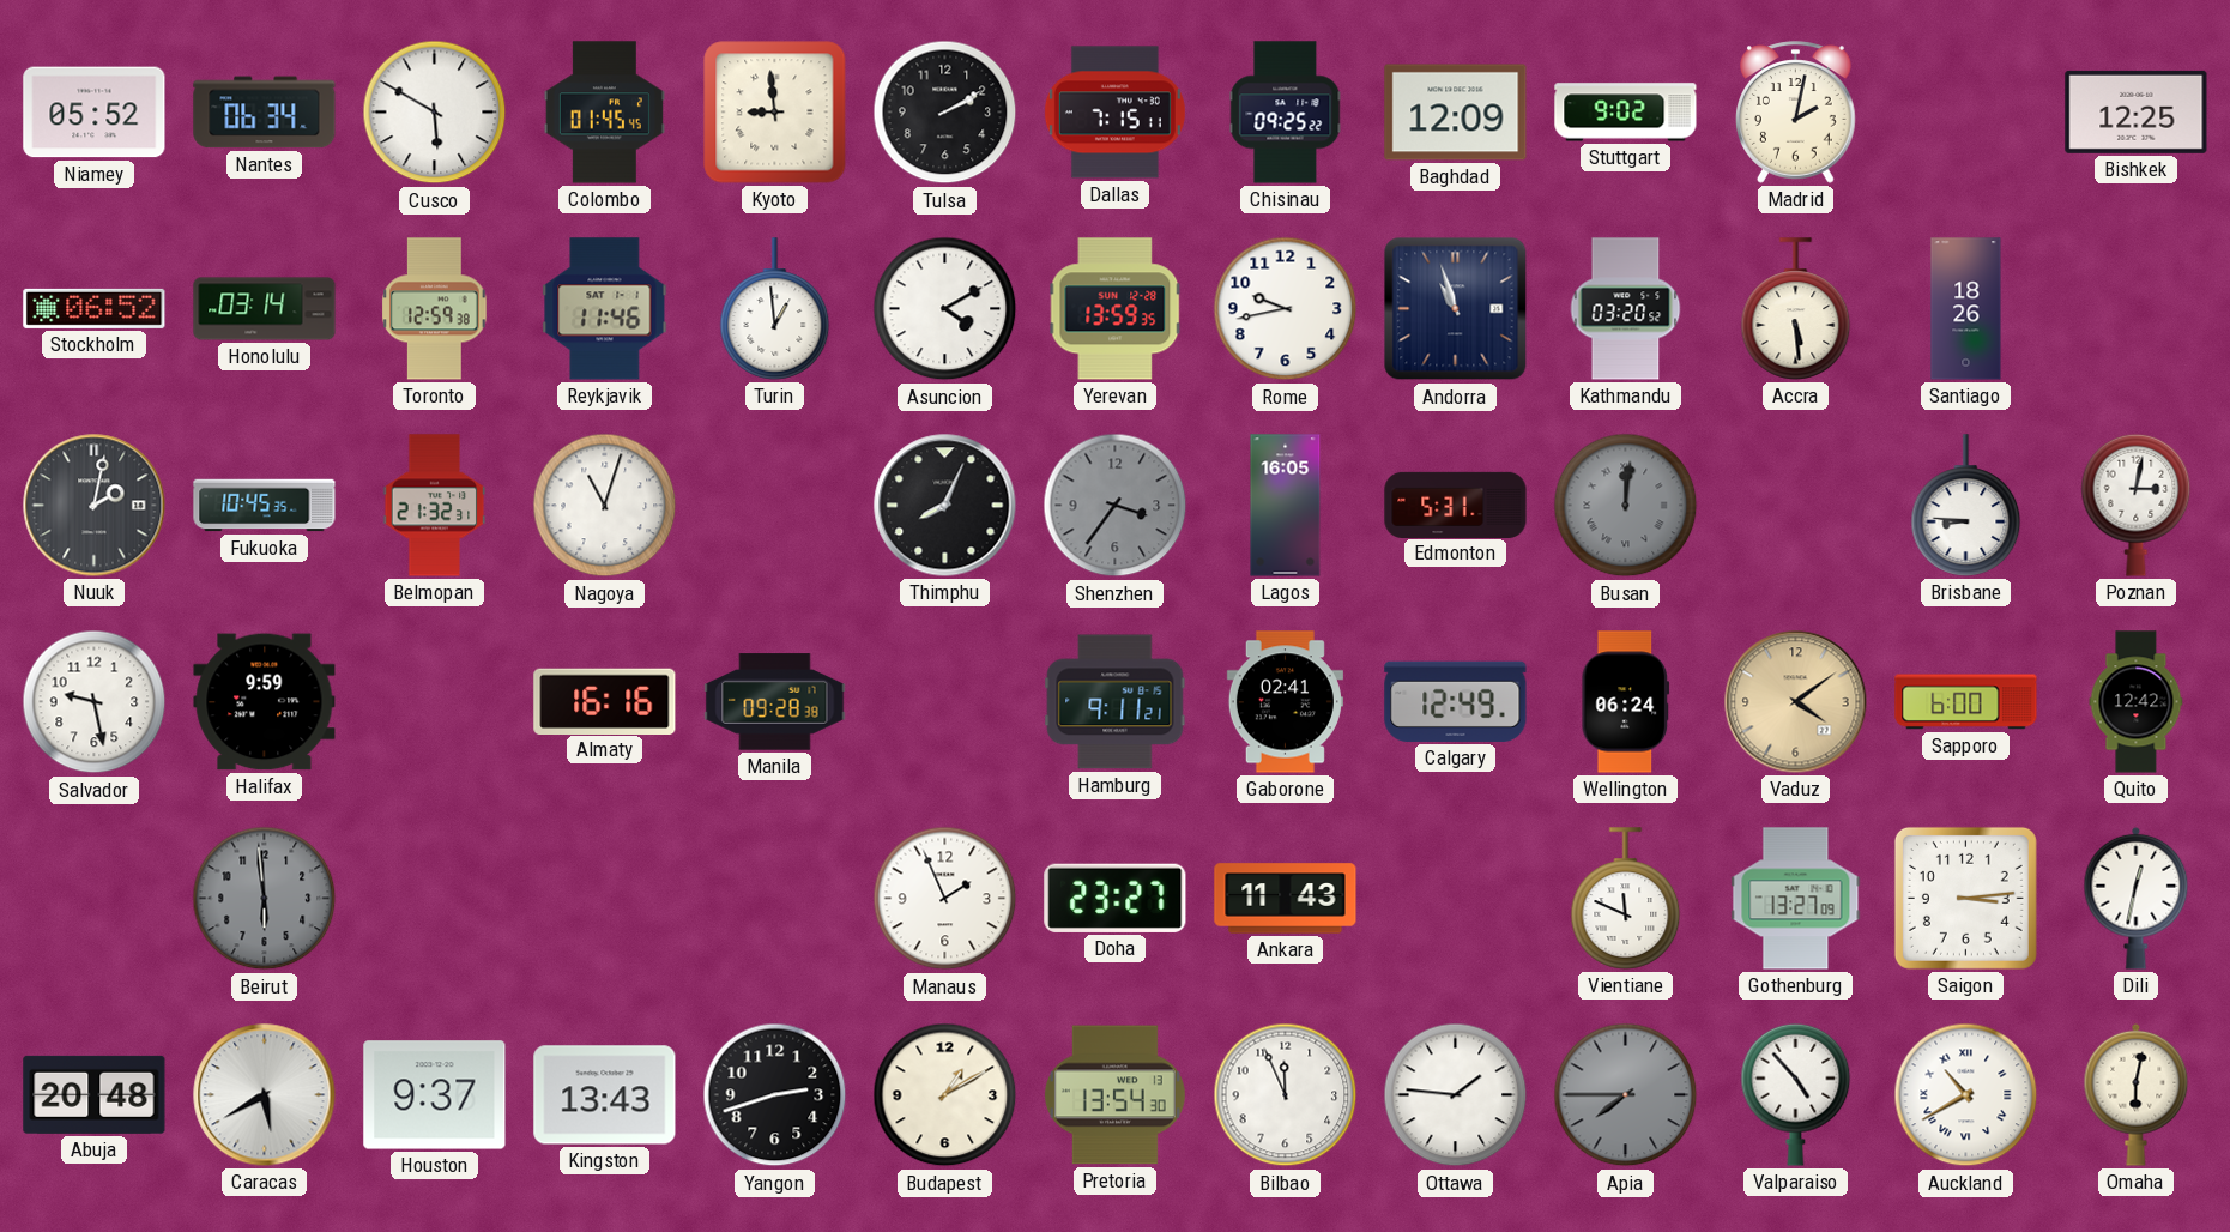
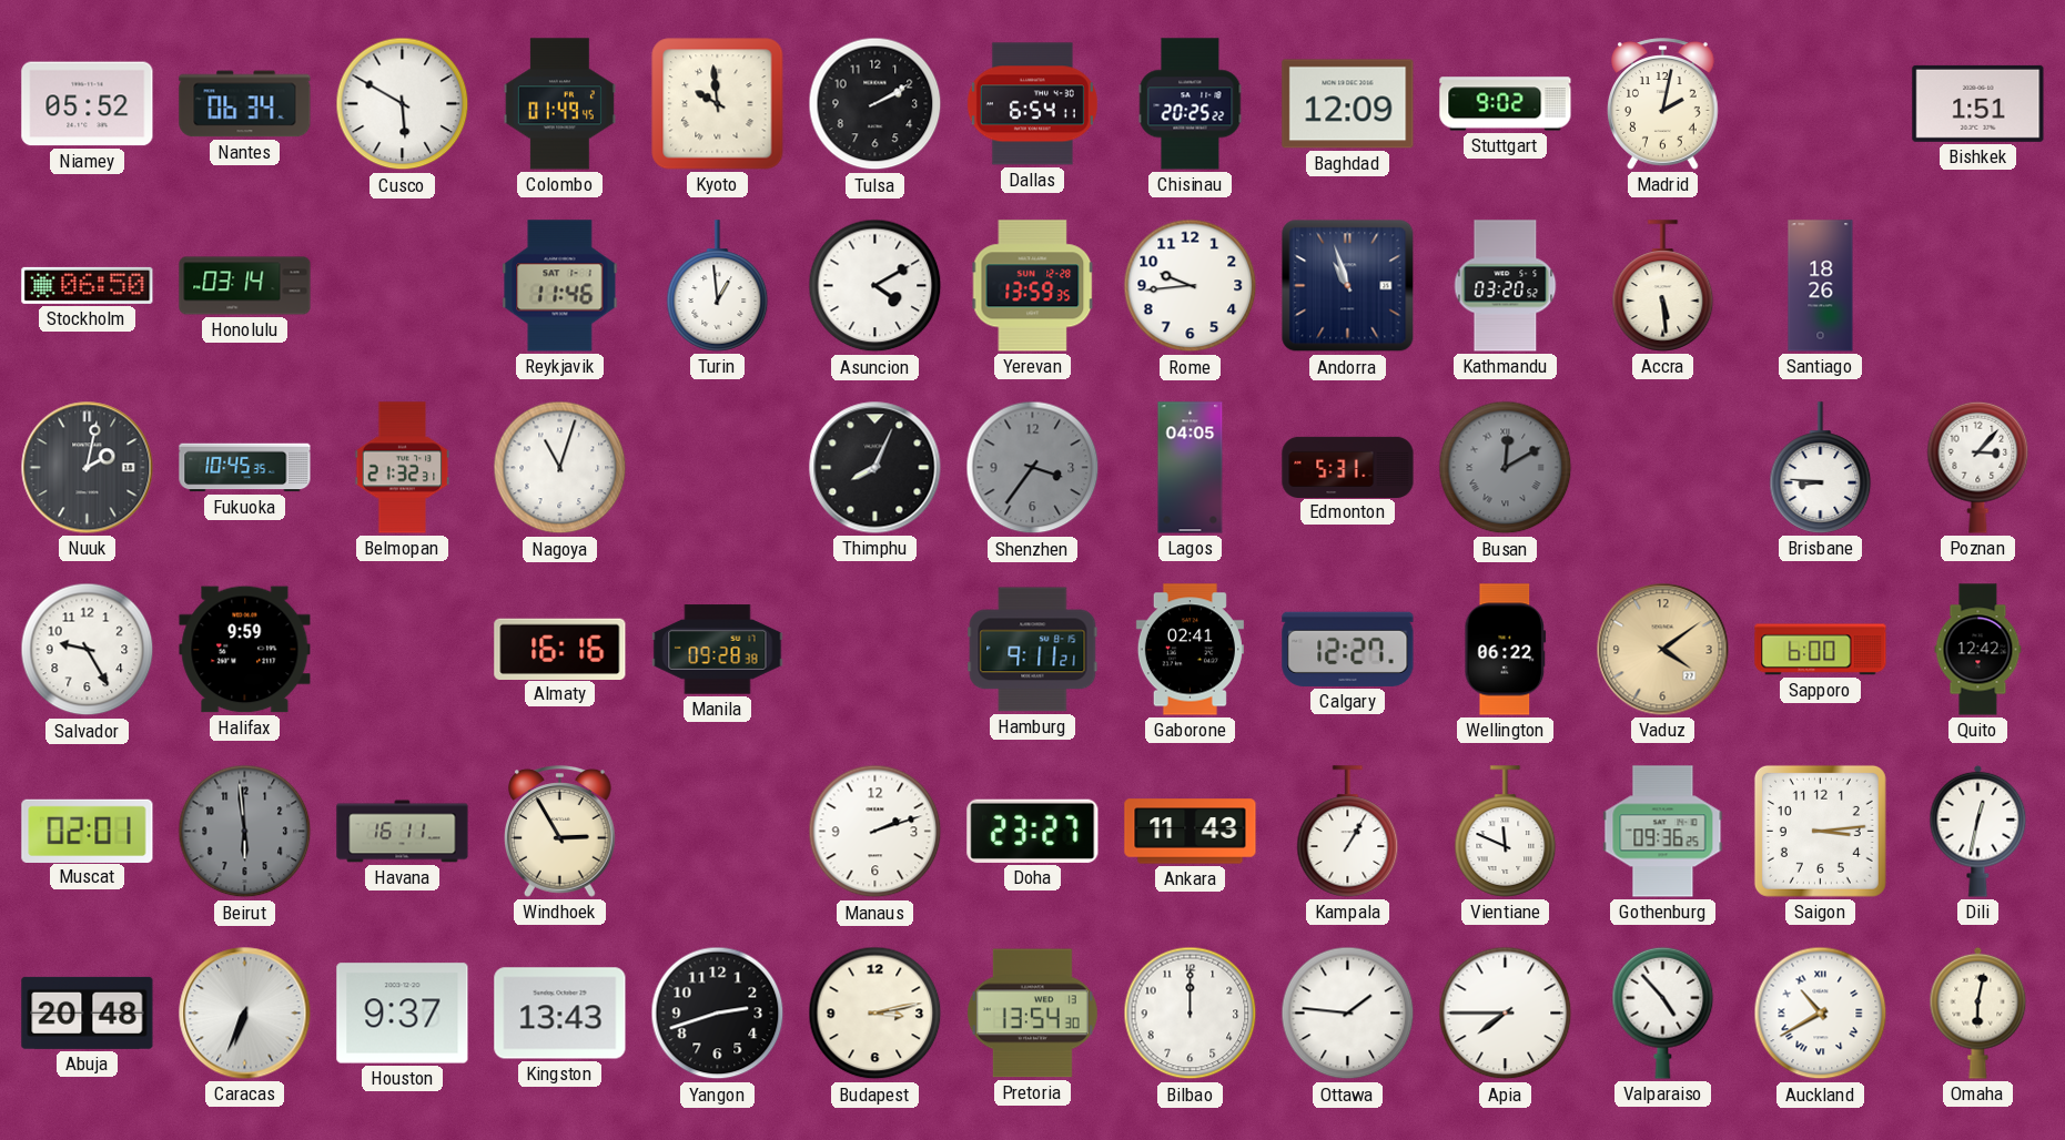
Colombo: 01:45 -> 01:49 (559, 104)
Kyoto: 8:59 -> 9:59 (718, 104)
Dallas: 7:15 -> 6:54 (1032, 104)
Chisinau: 09:25 -> 20:25 (1191, 104)
Bishkek: 12:25 -> 1:51 (1978, 103)
Stockholm: 06:52 -> 06:50 (88, 285)
Toronto: 12:59 -> none (435, 309)
Rome: 9:43 -> 9:44 (1191, 286)
Lagos: 16:05 -> 04:05 (1191, 468)
Busan: 12:01 -> 12:10 (1506, 468)
Poznan: 3:02 -> 3:07 (1978, 467)
Salvador: 9:28 -> 9:25 (88, 650)
Calgary: 12:49 -> 12:27 (1348, 649)
Wellington: 06:24 -> 06:22 (1506, 650)
Muscat: none -> 02:01 (88, 831)
Havana: none -> 16:11 (403, 832)
Windhoek: none -> 2:55 (560, 832)
Manaus: 1:56 -> 2:12 (875, 832)
Kampala: none -> 1:05 (1348, 832)
Gothenburg: 13:27 -> 09:36 (1663, 832)
Caracas: 5:40 -> 6:34 (245, 1014)
Budapest: 1:10 -> 3:13 (875, 1014)
Bilbao: 11:56 -> 12:00 (1191, 1014)
Apia dial: grey -> white (1506, 1014)
